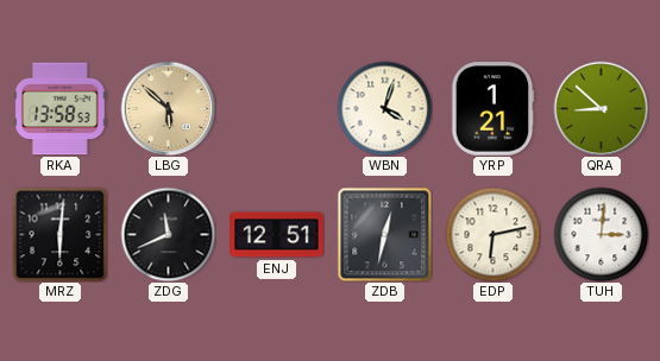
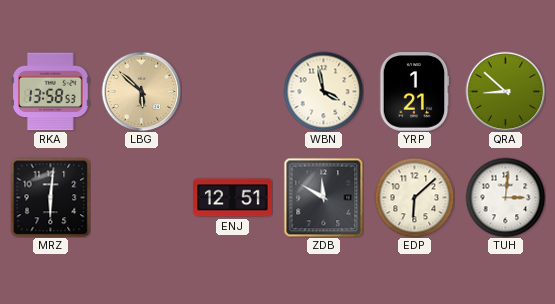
WBN: 4:03 -> 3:58 (323, 91)
ZDG: 11:41 -> none (168, 234)
ZDB: 12:32 -> 11:50 (323, 197)
EDP: 6:13 -> 6:08 (414, 197)
